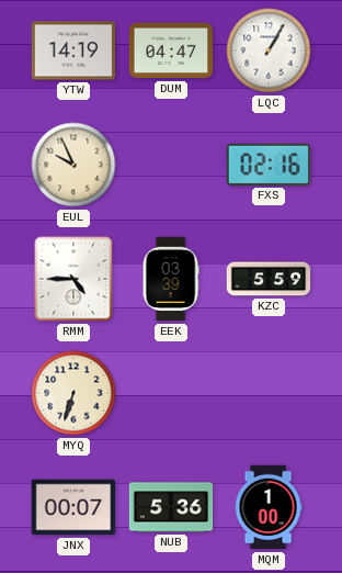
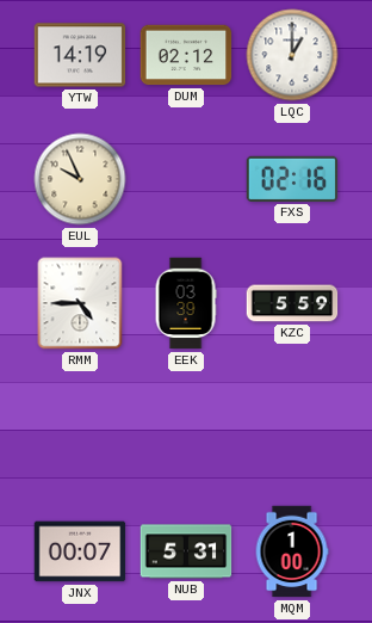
DUM: 04:47 -> 02:12 (186, 55)
LQC: 1:05 -> 1:00 (292, 55)
MYQ: 6:33 -> none (73, 393)
NUB: 5:36 -> 5:31 (186, 551)
